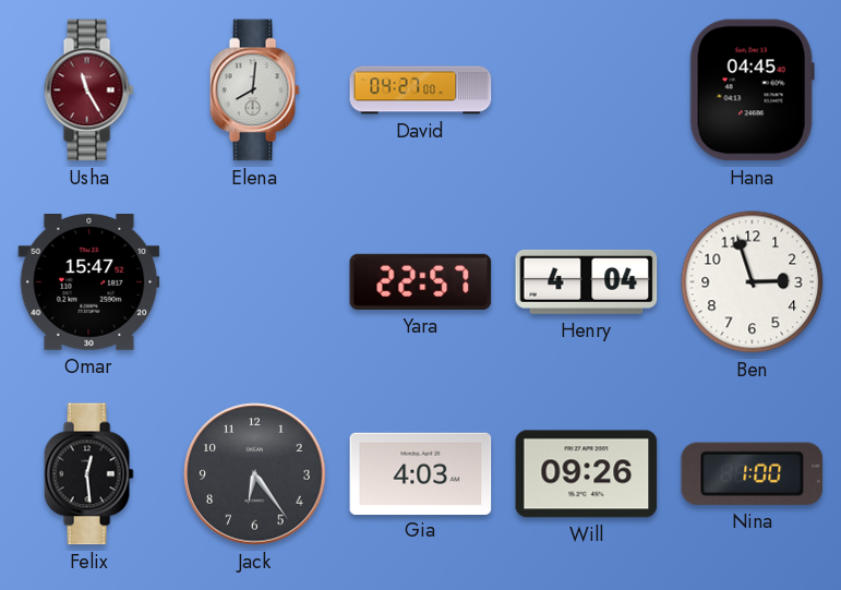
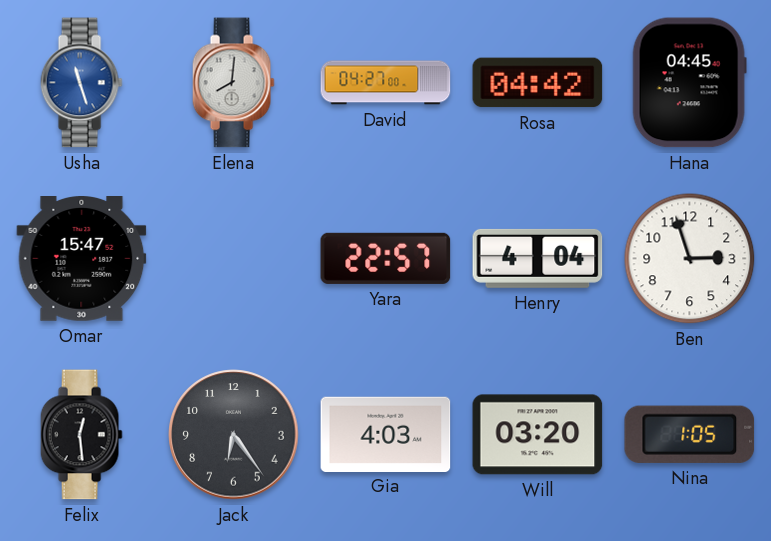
Usha: 11:25 -> 11:27 (81, 83)
Usha dial: burgundy -> blue (81, 83)
Rosa: none -> 04:42 (538, 83)
Will: 09:26 -> 03:20 (538, 435)
Nina: 1:00 -> 1:05 (690, 434)
